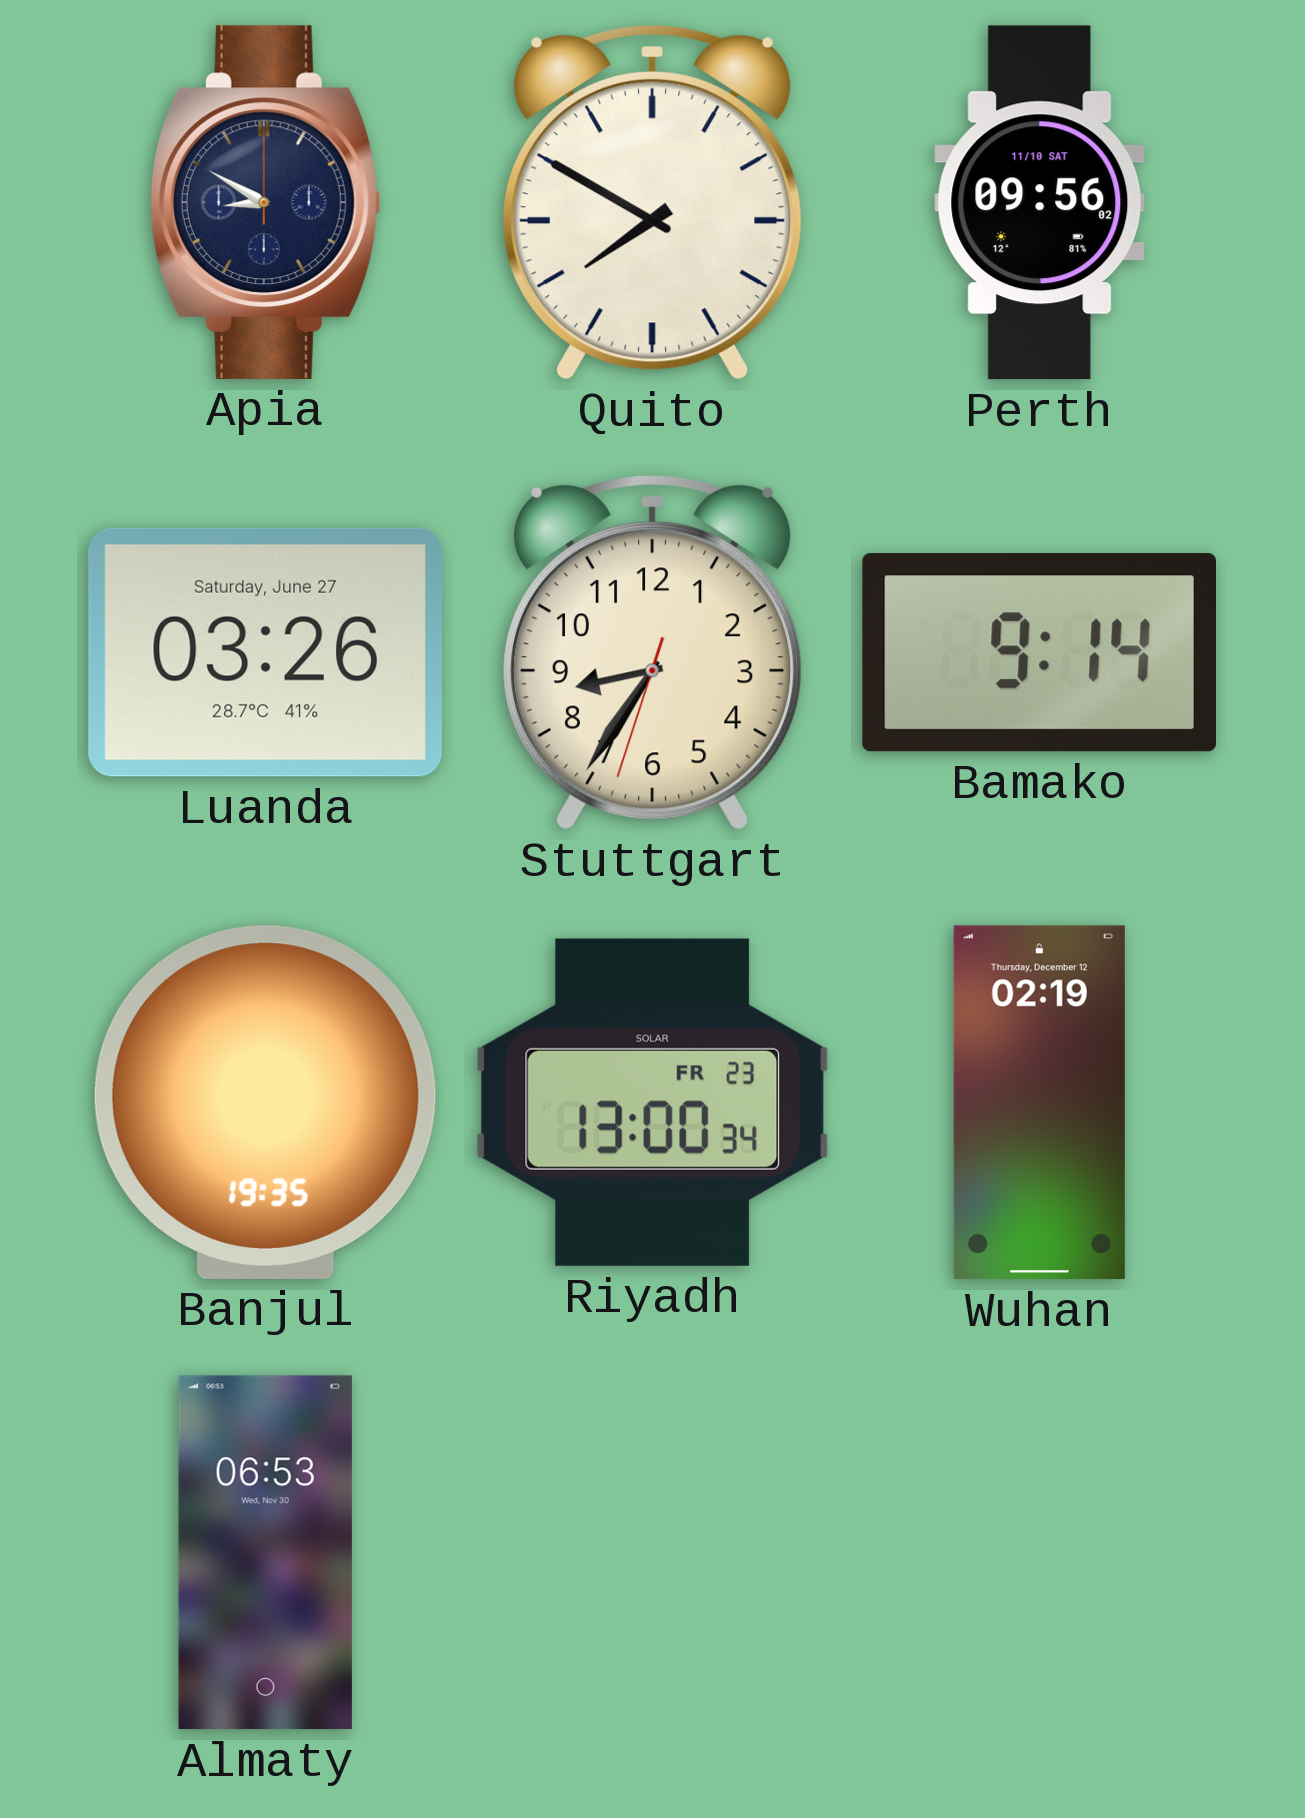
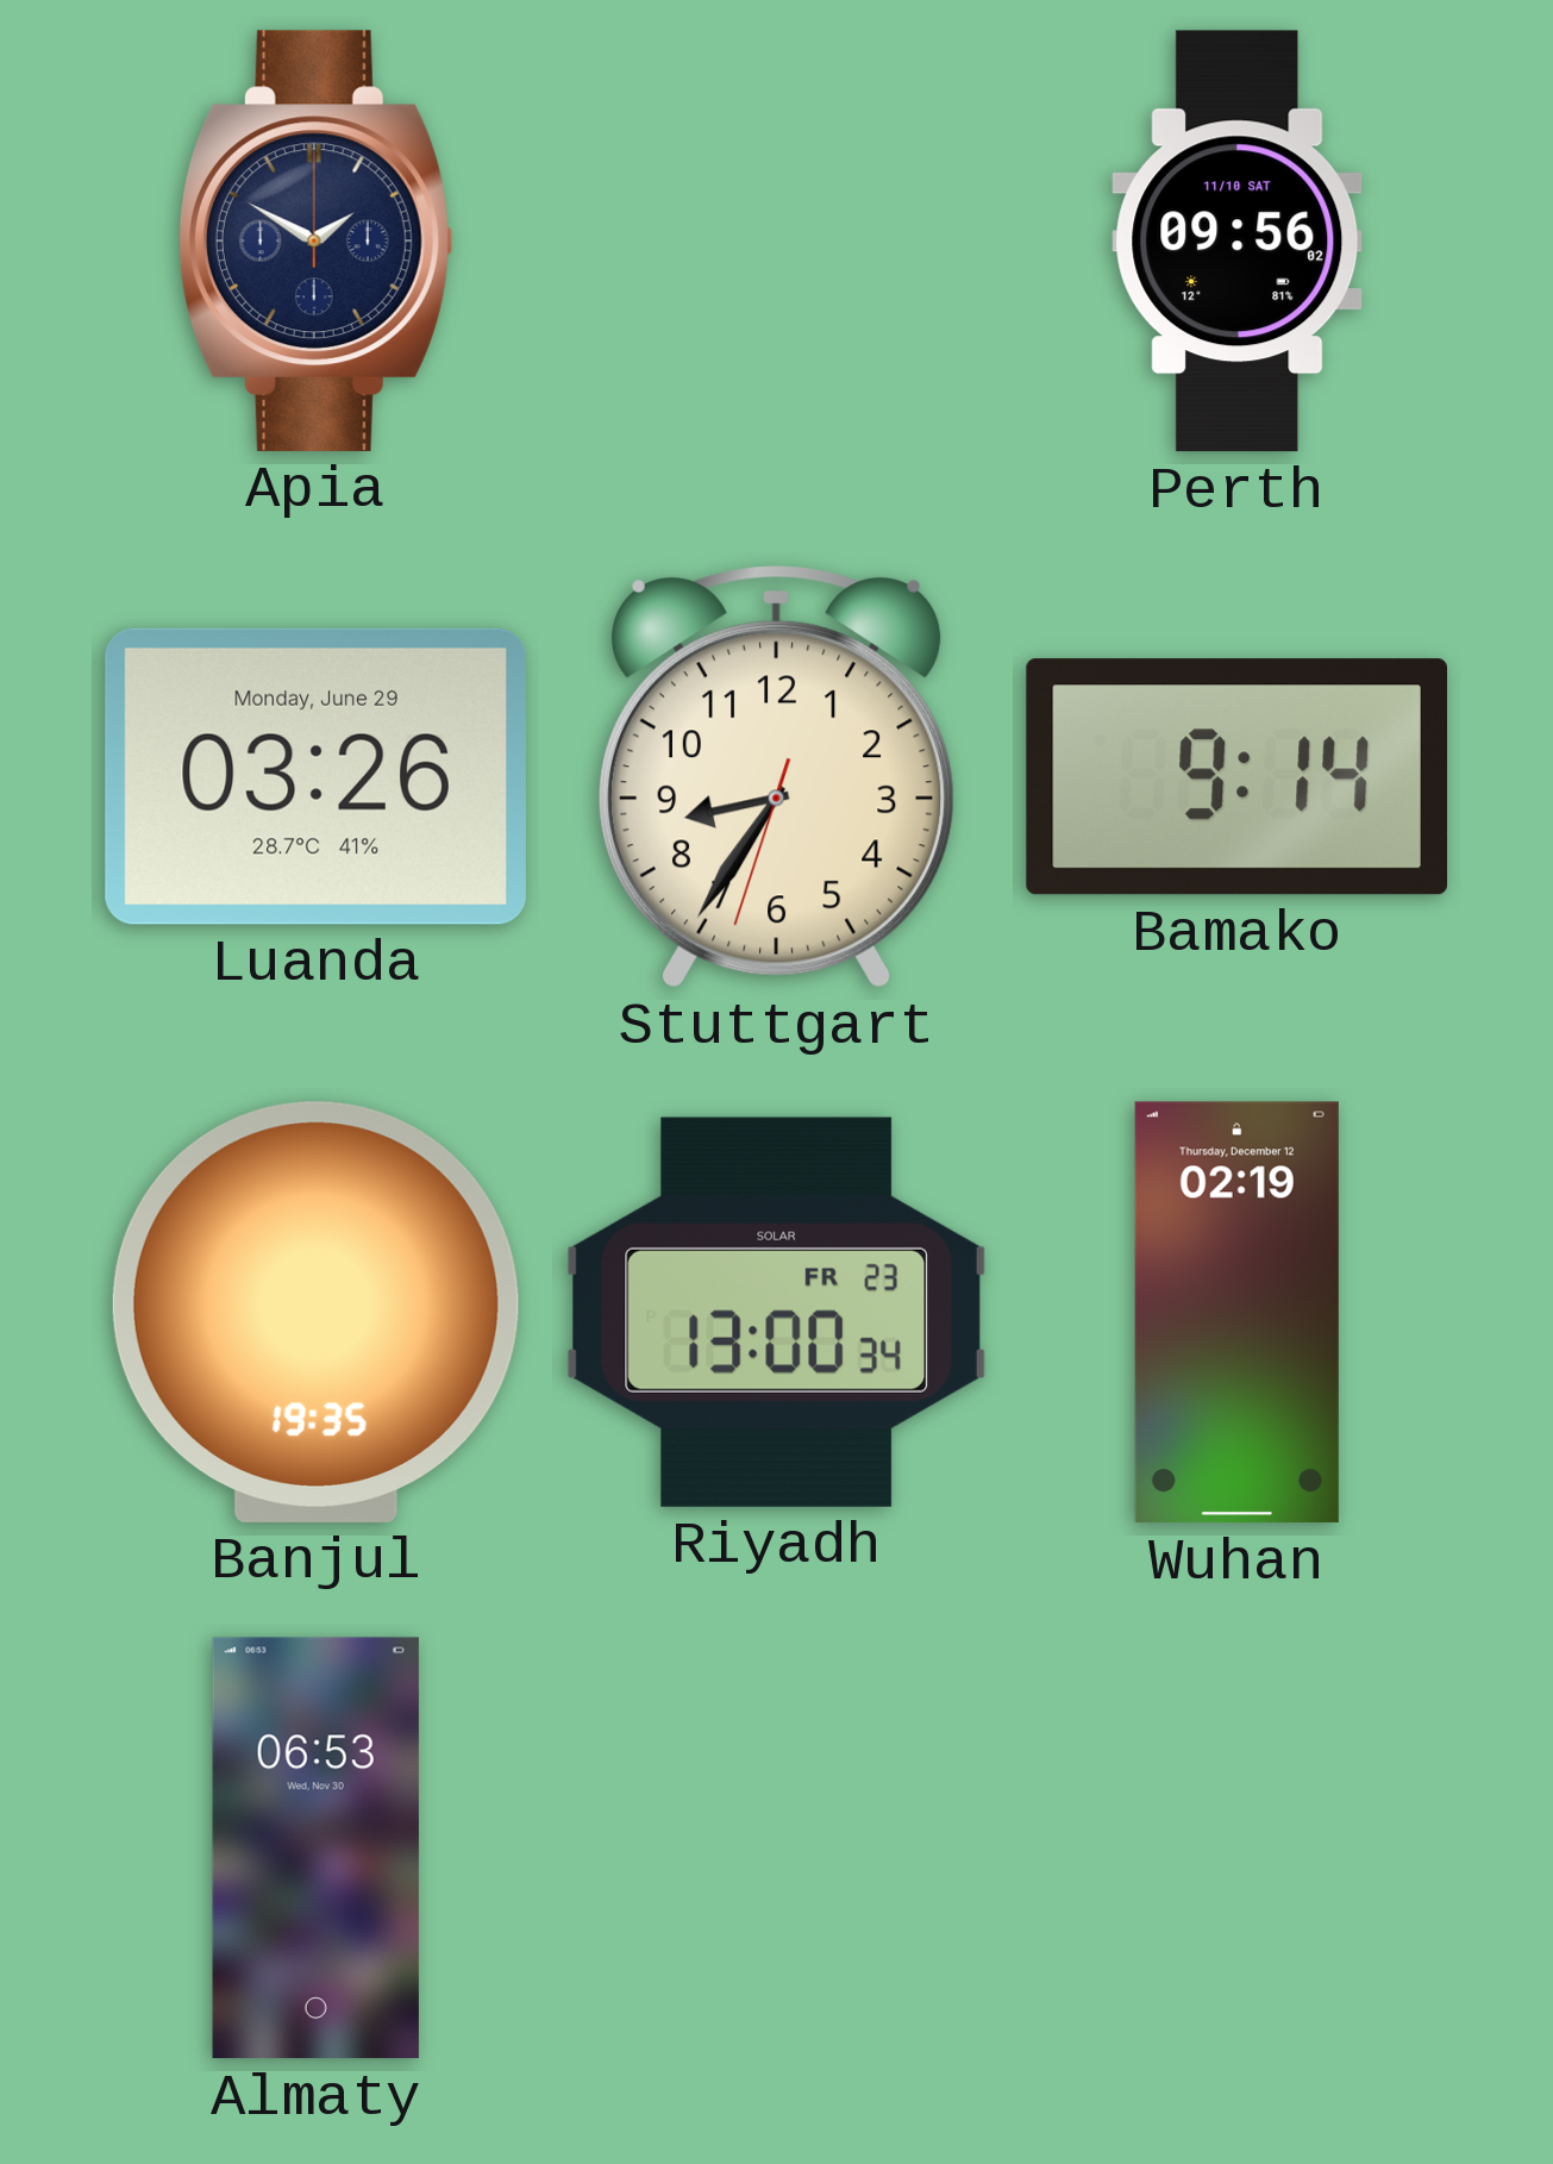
Apia: 8:50 -> 1:50 (315, 240)
Quito: 7:50 -> none (652, 203)
Luanda date: Saturday, June 27 -> Monday, June 29 (315, 776)
